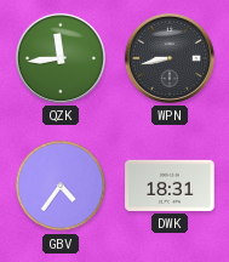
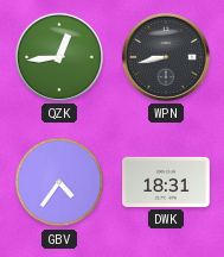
QZK: 11:44 -> 12:44 (59, 57)
